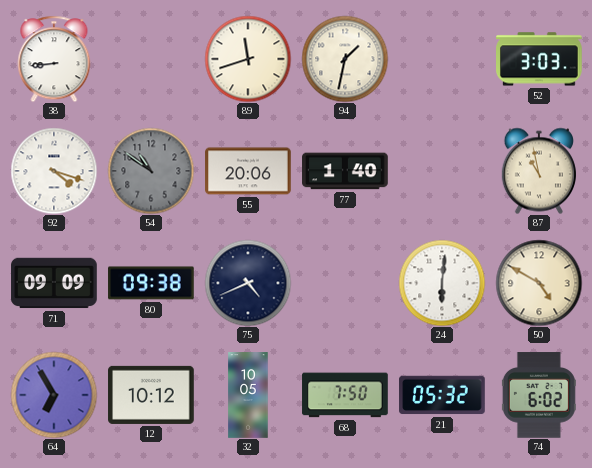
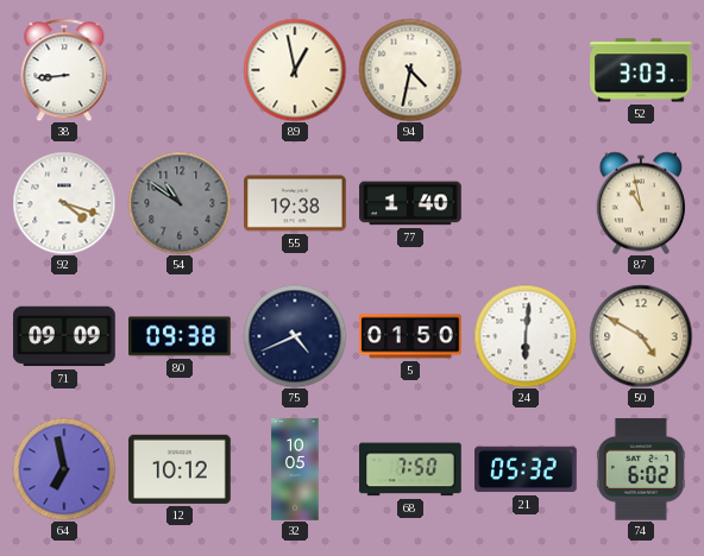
89: 11:42 -> 12:58 (295, 70)
94: 1:32 -> 4:32 (410, 70)
55: 20:06 -> 19:38 (295, 203)
5: none -> 01:50 (410, 336)
64: 6:55 -> 6:58 (64, 469)
